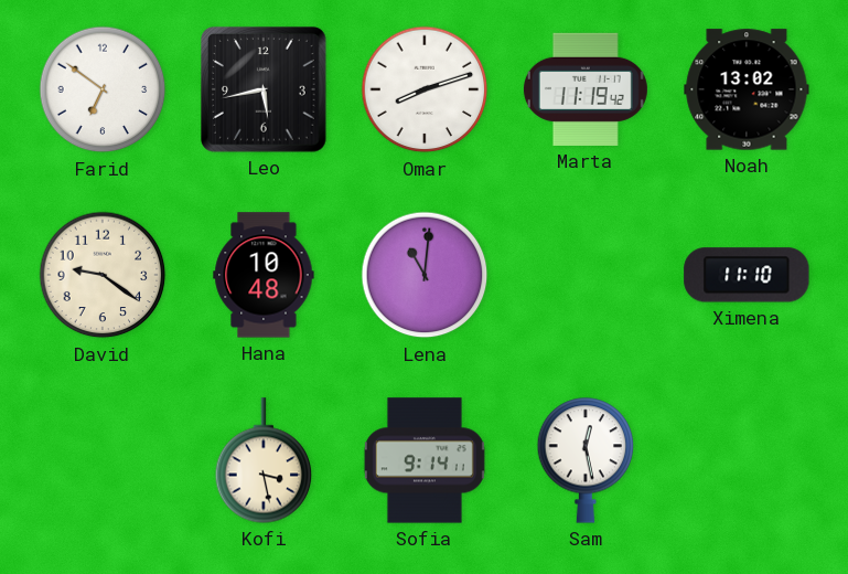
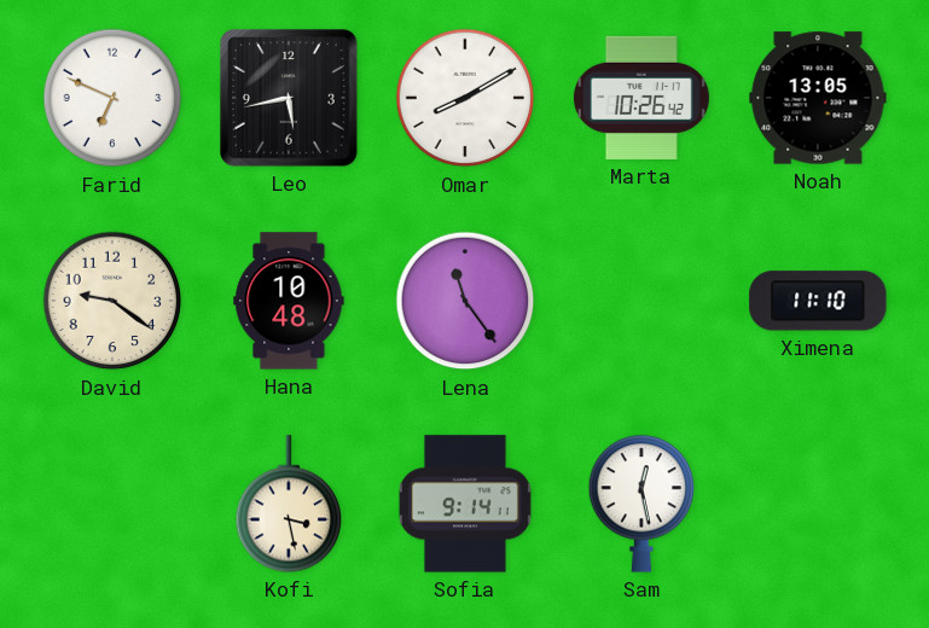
Farid: 6:51 -> 6:49 (112, 98)
Omar: 8:12 -> 8:10 (465, 98)
Marta: 11:19 -> 10:26 (641, 98)
Noah: 13:02 -> 13:05 (818, 98)
Lena: 11:01 -> 11:24 (465, 301)
